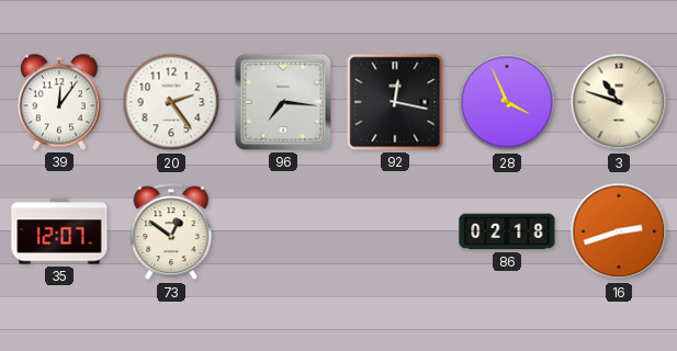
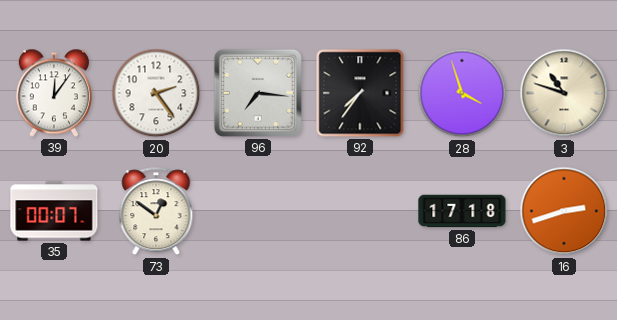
92: 12:17 -> 7:36 (360, 93)
28: 3:56 -> 3:57 (462, 93)
35: 12:07 -> 00:07 (54, 211)
86: 02:18 -> 17:18 (462, 211)
